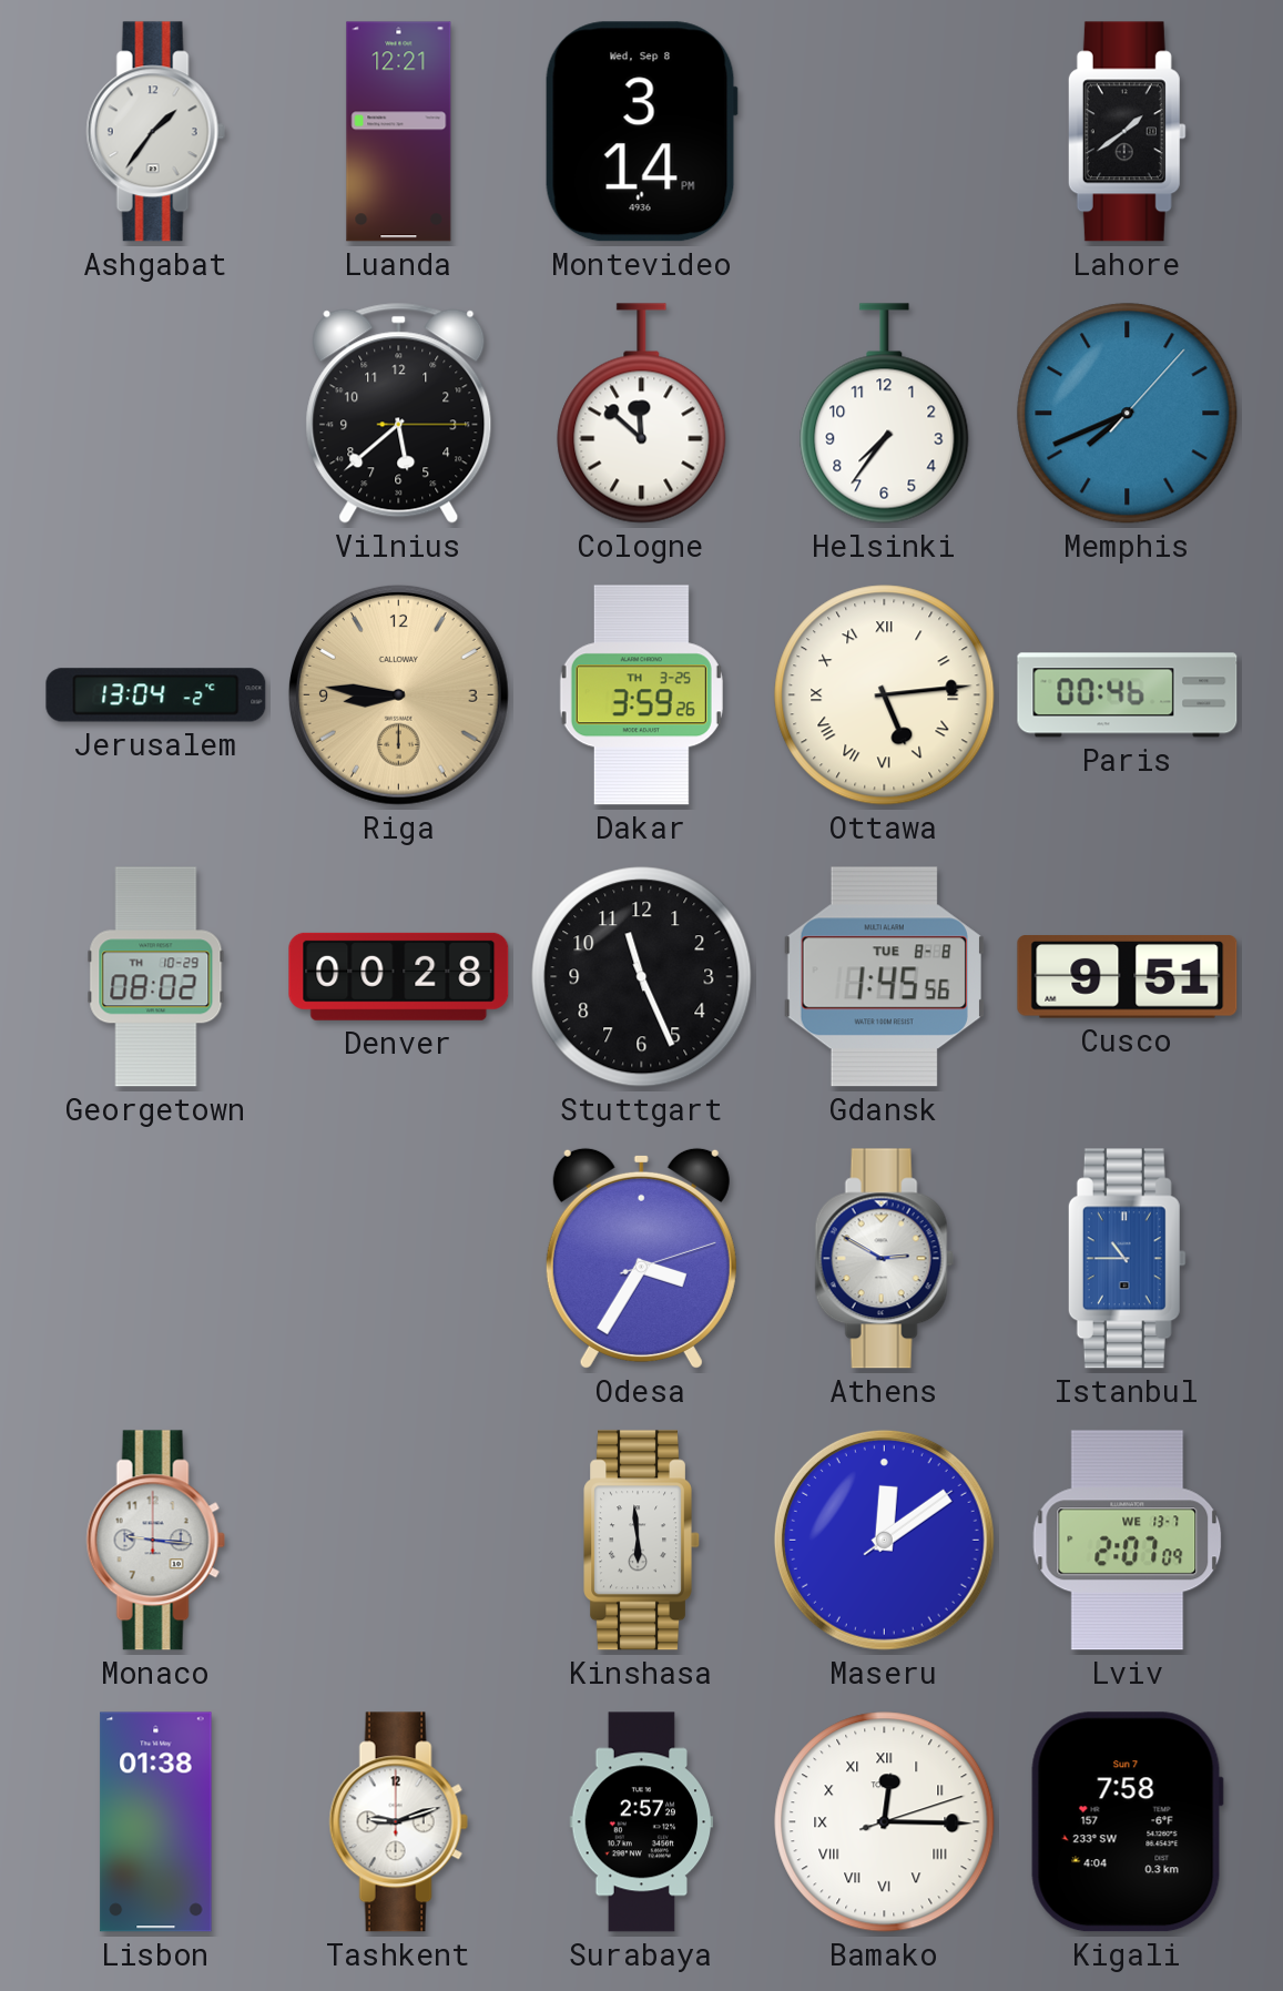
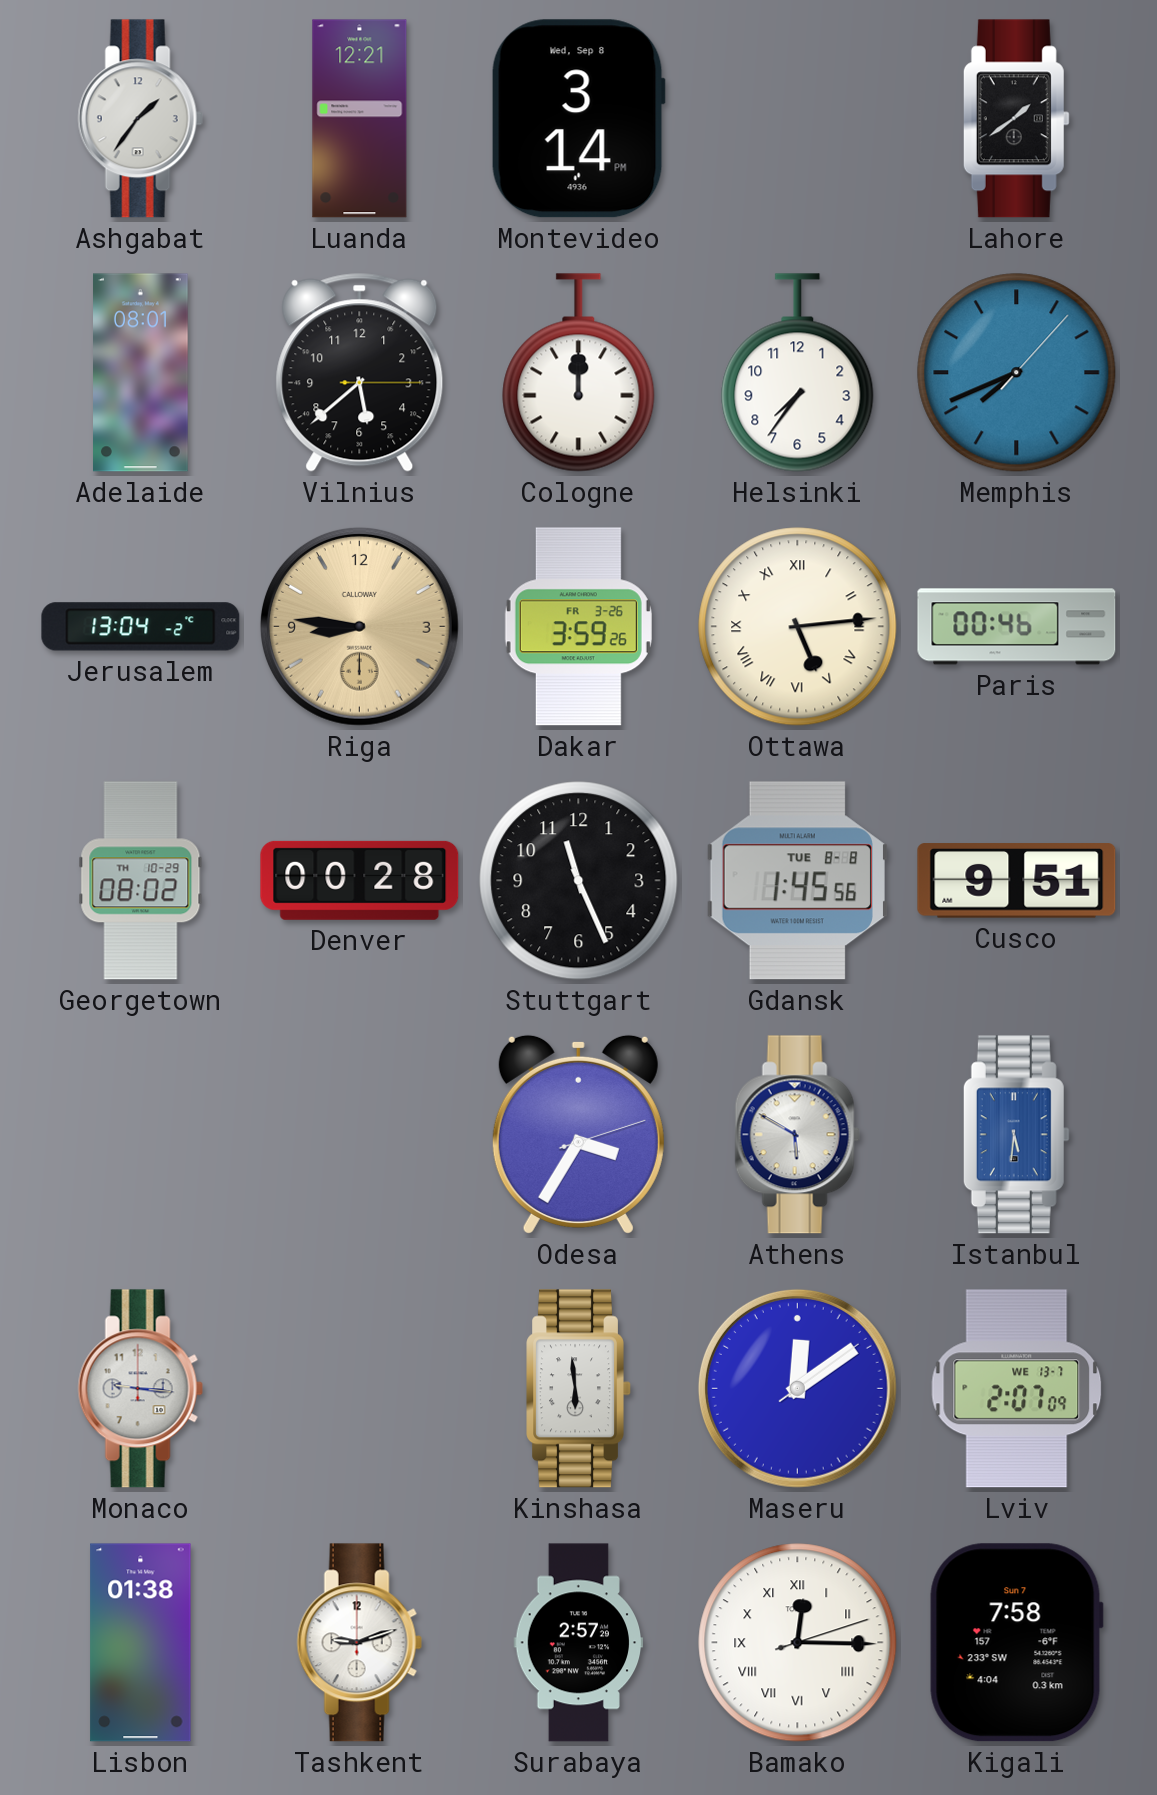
Adelaide: none -> 08:01 (141, 373)
Cologne: 11:52 -> 12:00 (579, 373)
Dakar date: TH 3-25 -> FR 3-26 (578, 627)
Athens: 2:50 -> 5:50 (797, 1135)
Istanbul: 10:45 -> 5:31 (1016, 1135)
